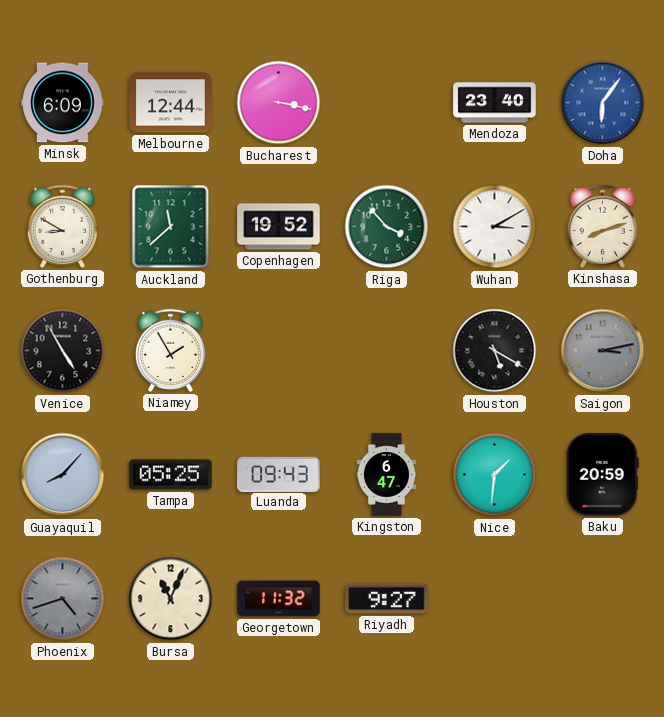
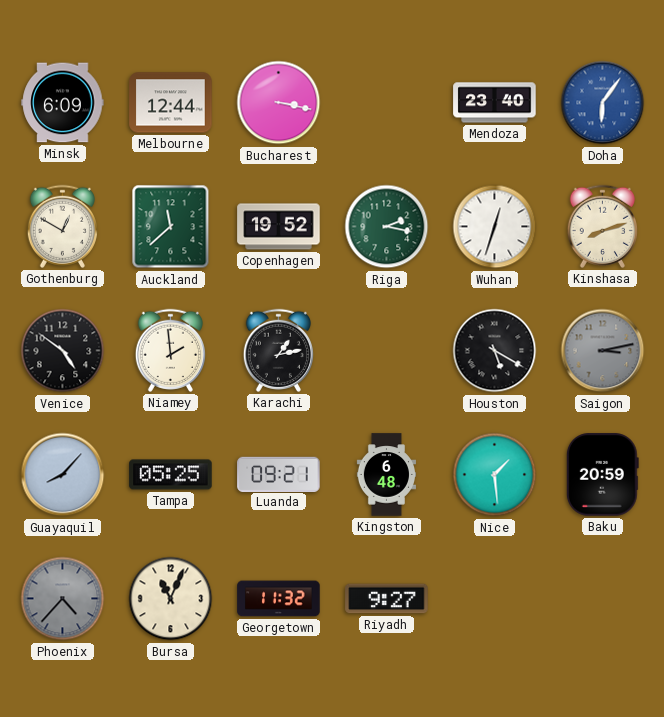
Gothenburg: 8:50 -> 12:50 (62, 226)
Riga: 3:53 -> 2:17 (387, 227)
Wuhan: 3:10 -> 12:33 (495, 227)
Venice: 4:55 -> 4:51 (63, 351)
Niamey: 1:55 -> 1:59 (170, 350)
Karachi: none -> 1:13 (278, 350)
Luanda: 09:43 -> 09:21 (279, 474)
Kingston: 6:47 -> 6:48 (386, 475)
Nice: 1:31 -> 1:29 (495, 475)
Phoenix: 4:42 -> 4:37 (63, 599)
